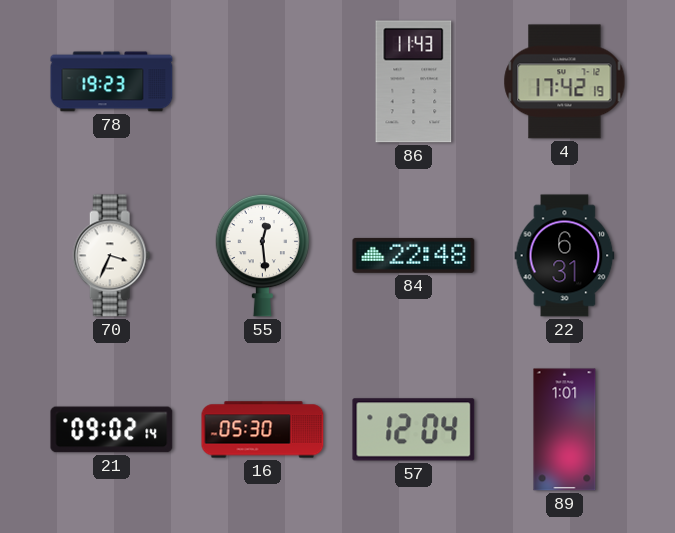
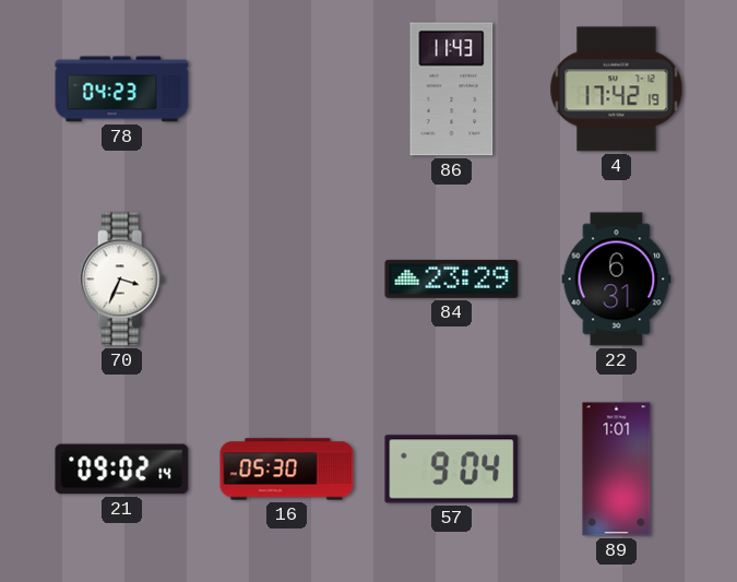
78: 19:23 -> 04:23 (122, 90)
55: 12:29 -> none (263, 255)
84: 22:48 -> 23:29 (452, 278)
57: 12:04 -> 9:04 (452, 470)
